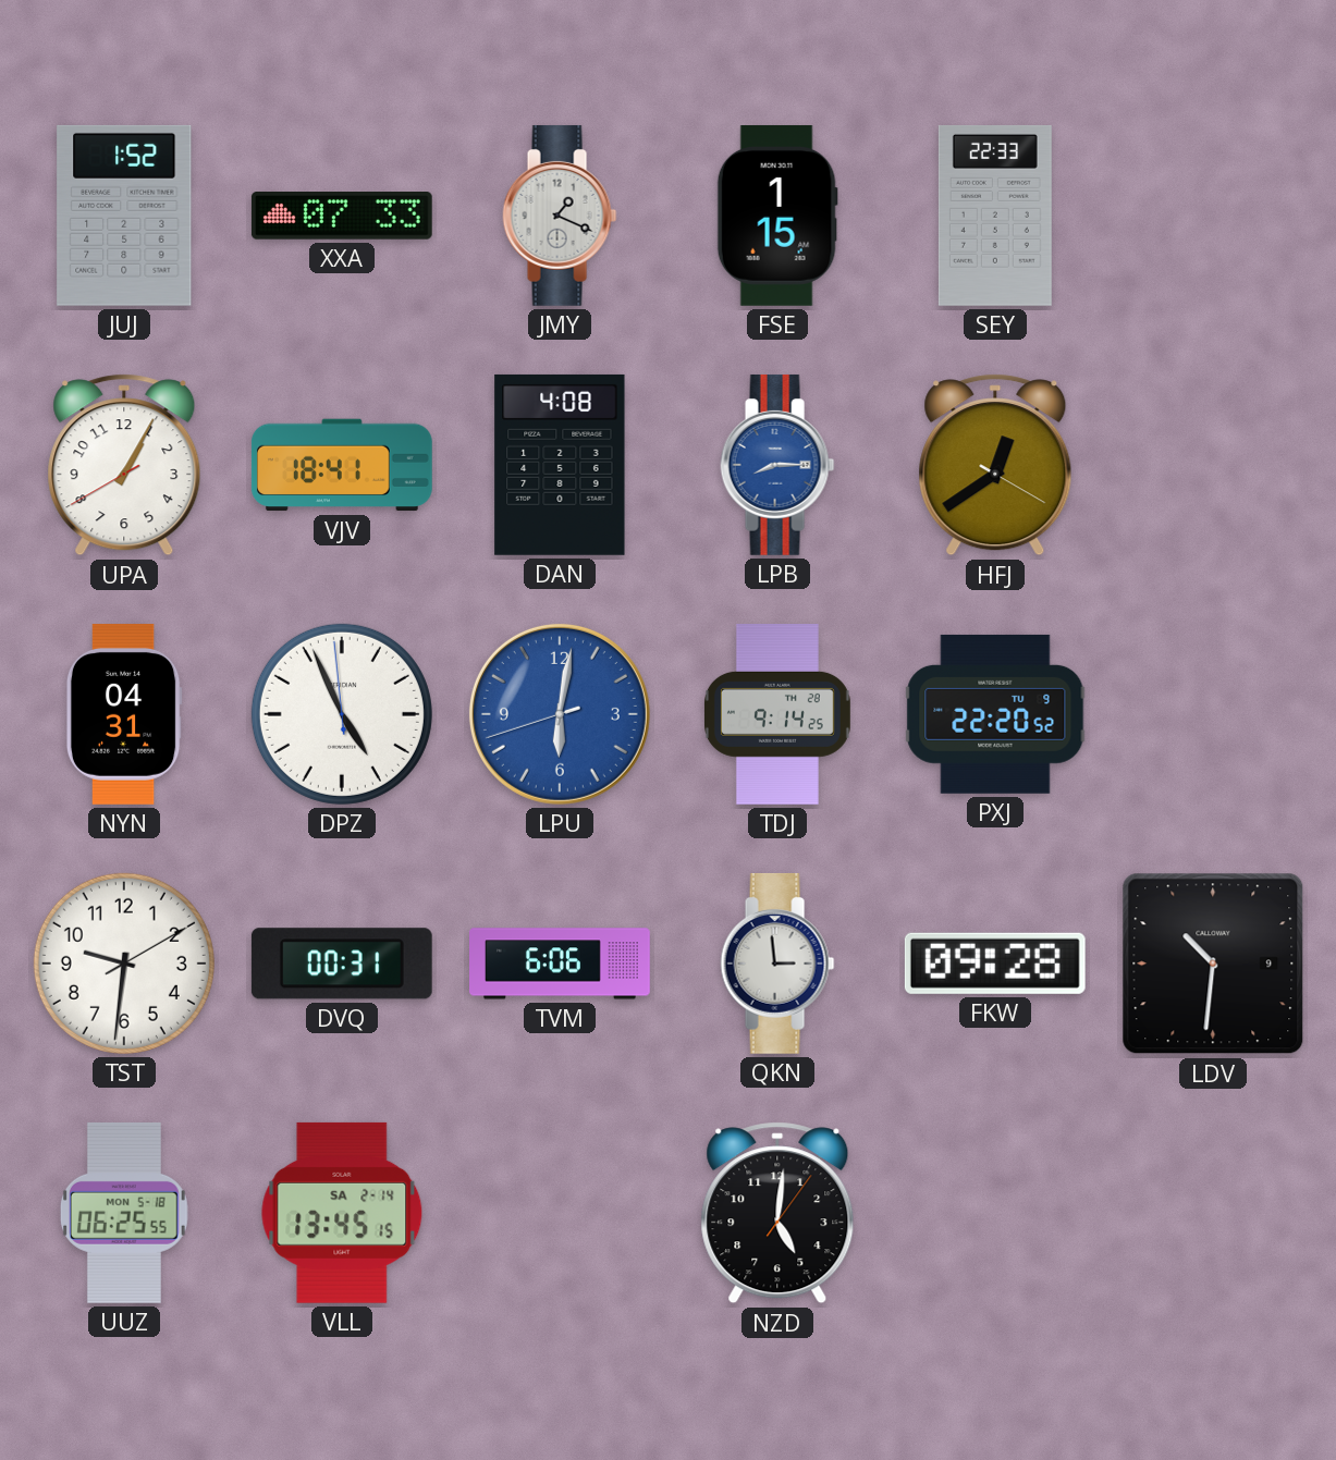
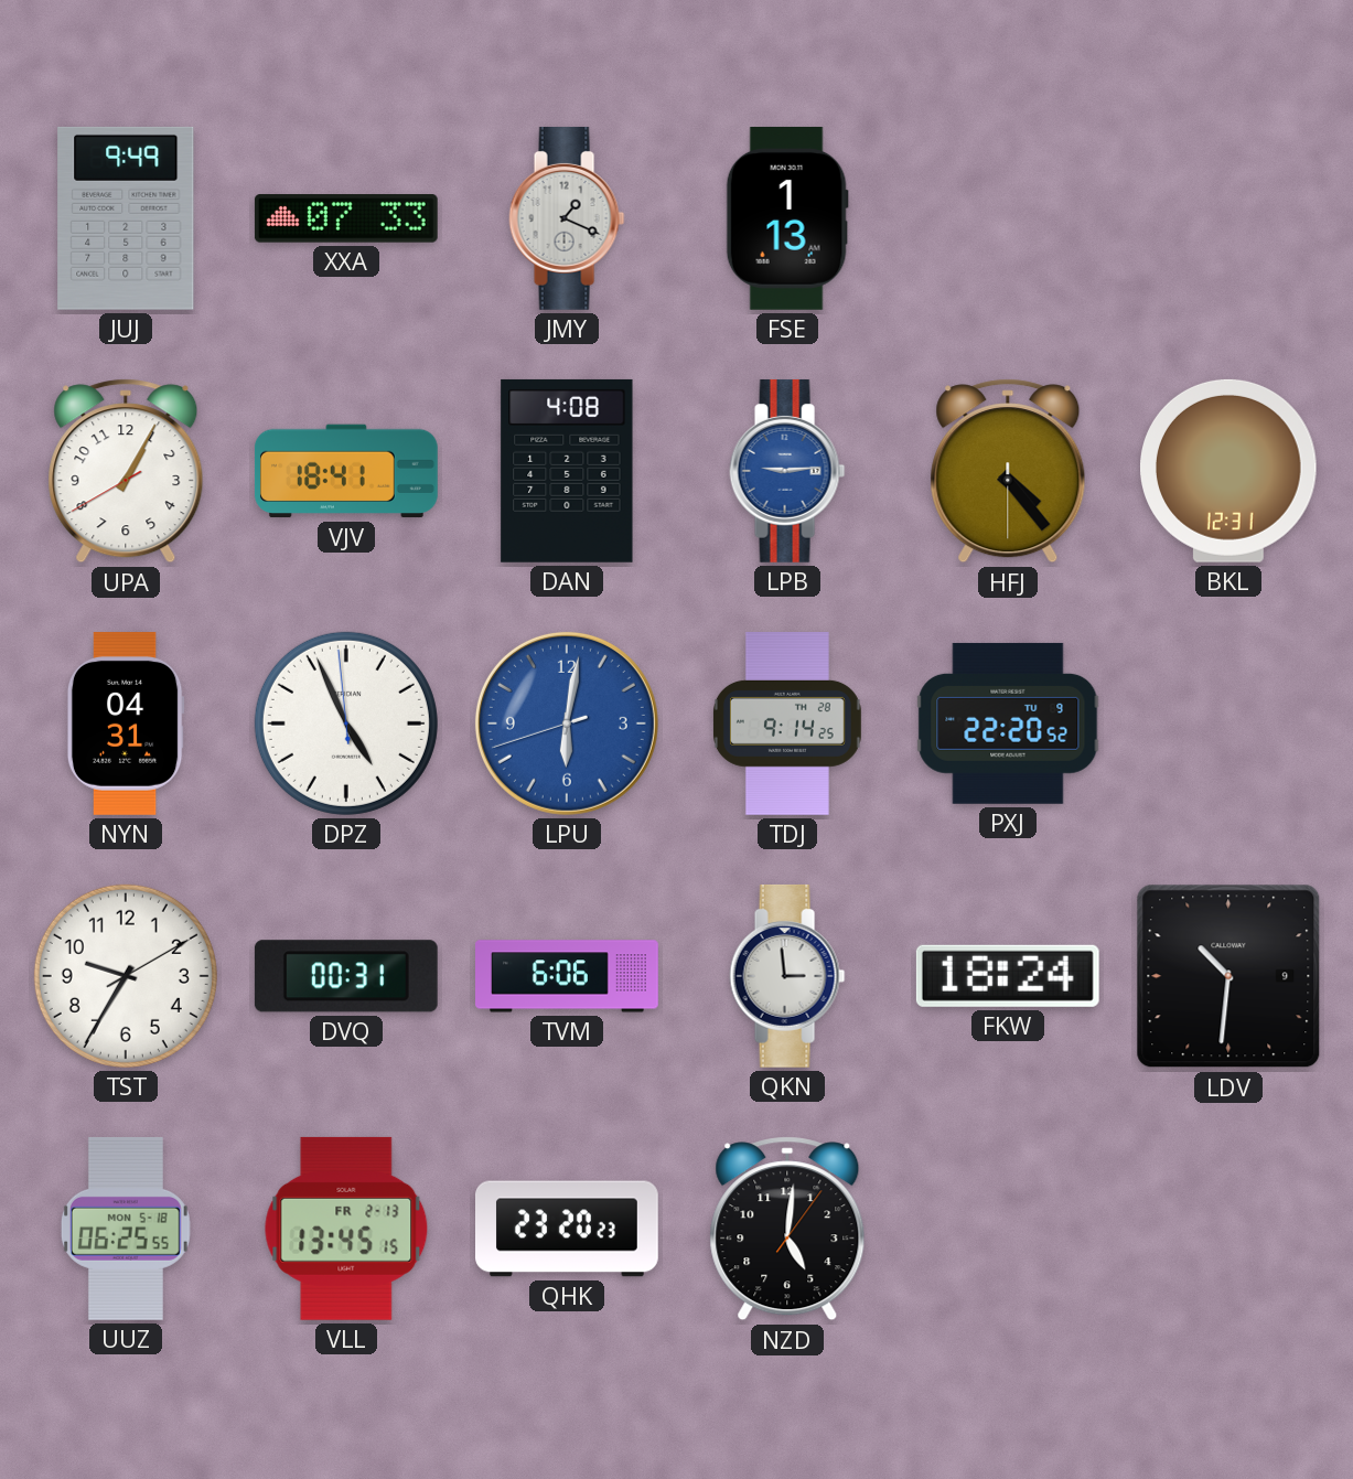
JUJ: 1:52 -> 9:49 (126, 218)
FSE: 1:15 -> 1:13 (787, 218)
SEY: 22:33 -> none (995, 216)
LPB: 8:15 -> 9:14 (787, 471)
HFJ: 12:39 -> 4:23 (1008, 471)
BKL: none -> 12:31 (1228, 471)
TST: 9:31 -> 9:35 (126, 976)
FKW: 09:28 -> 18:24 (1008, 976)
VLL date: SA 2-14 -> FR 2-13 (346, 1229)
QHK: none -> 23:20 (568, 1229)
